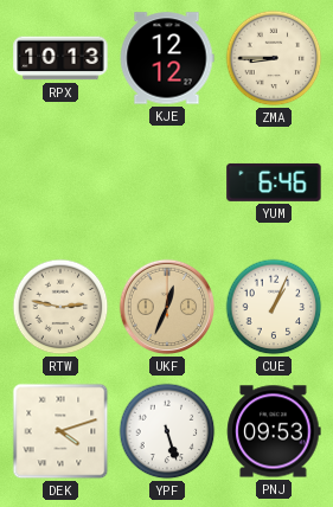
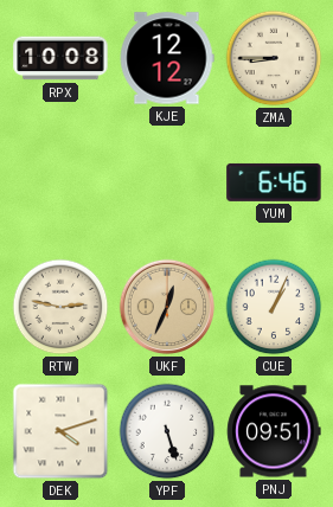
RPX: 10:13 -> 10:08 (60, 58)
PNJ: 09:53 -> 09:51 (274, 431)
